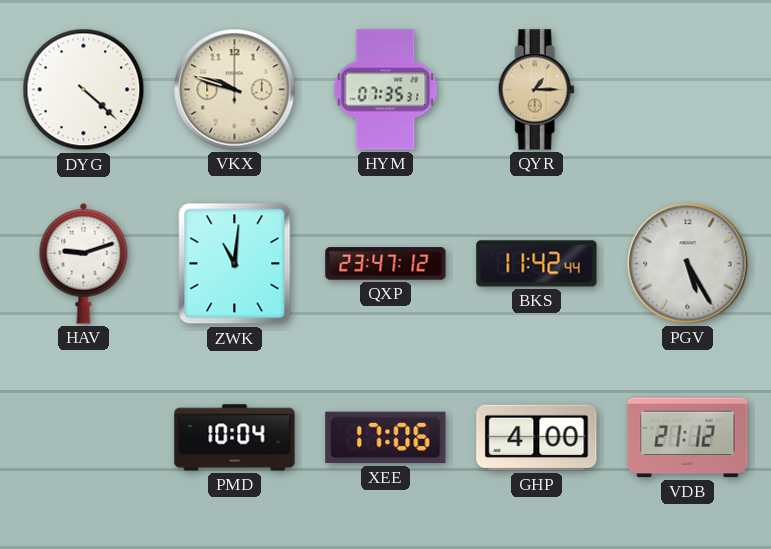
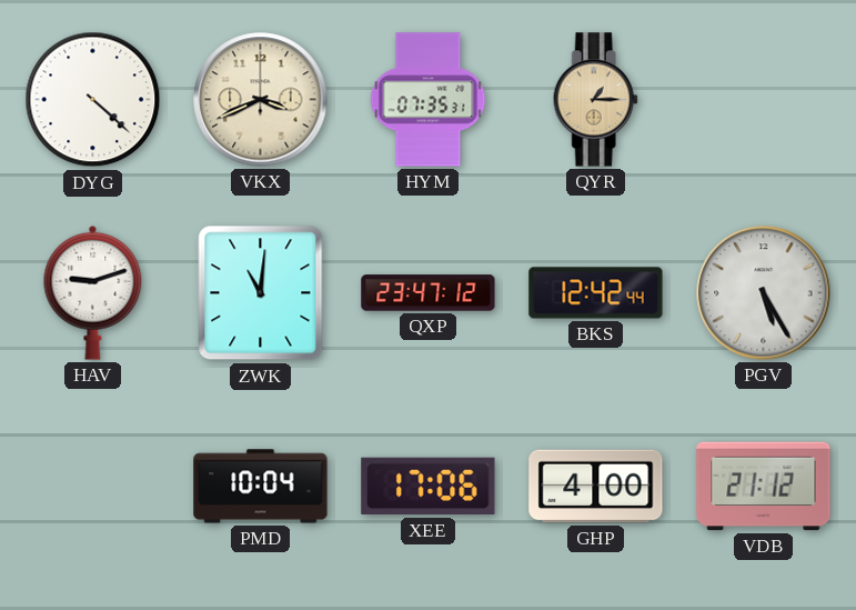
VKX: 9:48 -> 3:41 (261, 100)
BKS: 11:42 -> 12:42 (596, 293)
